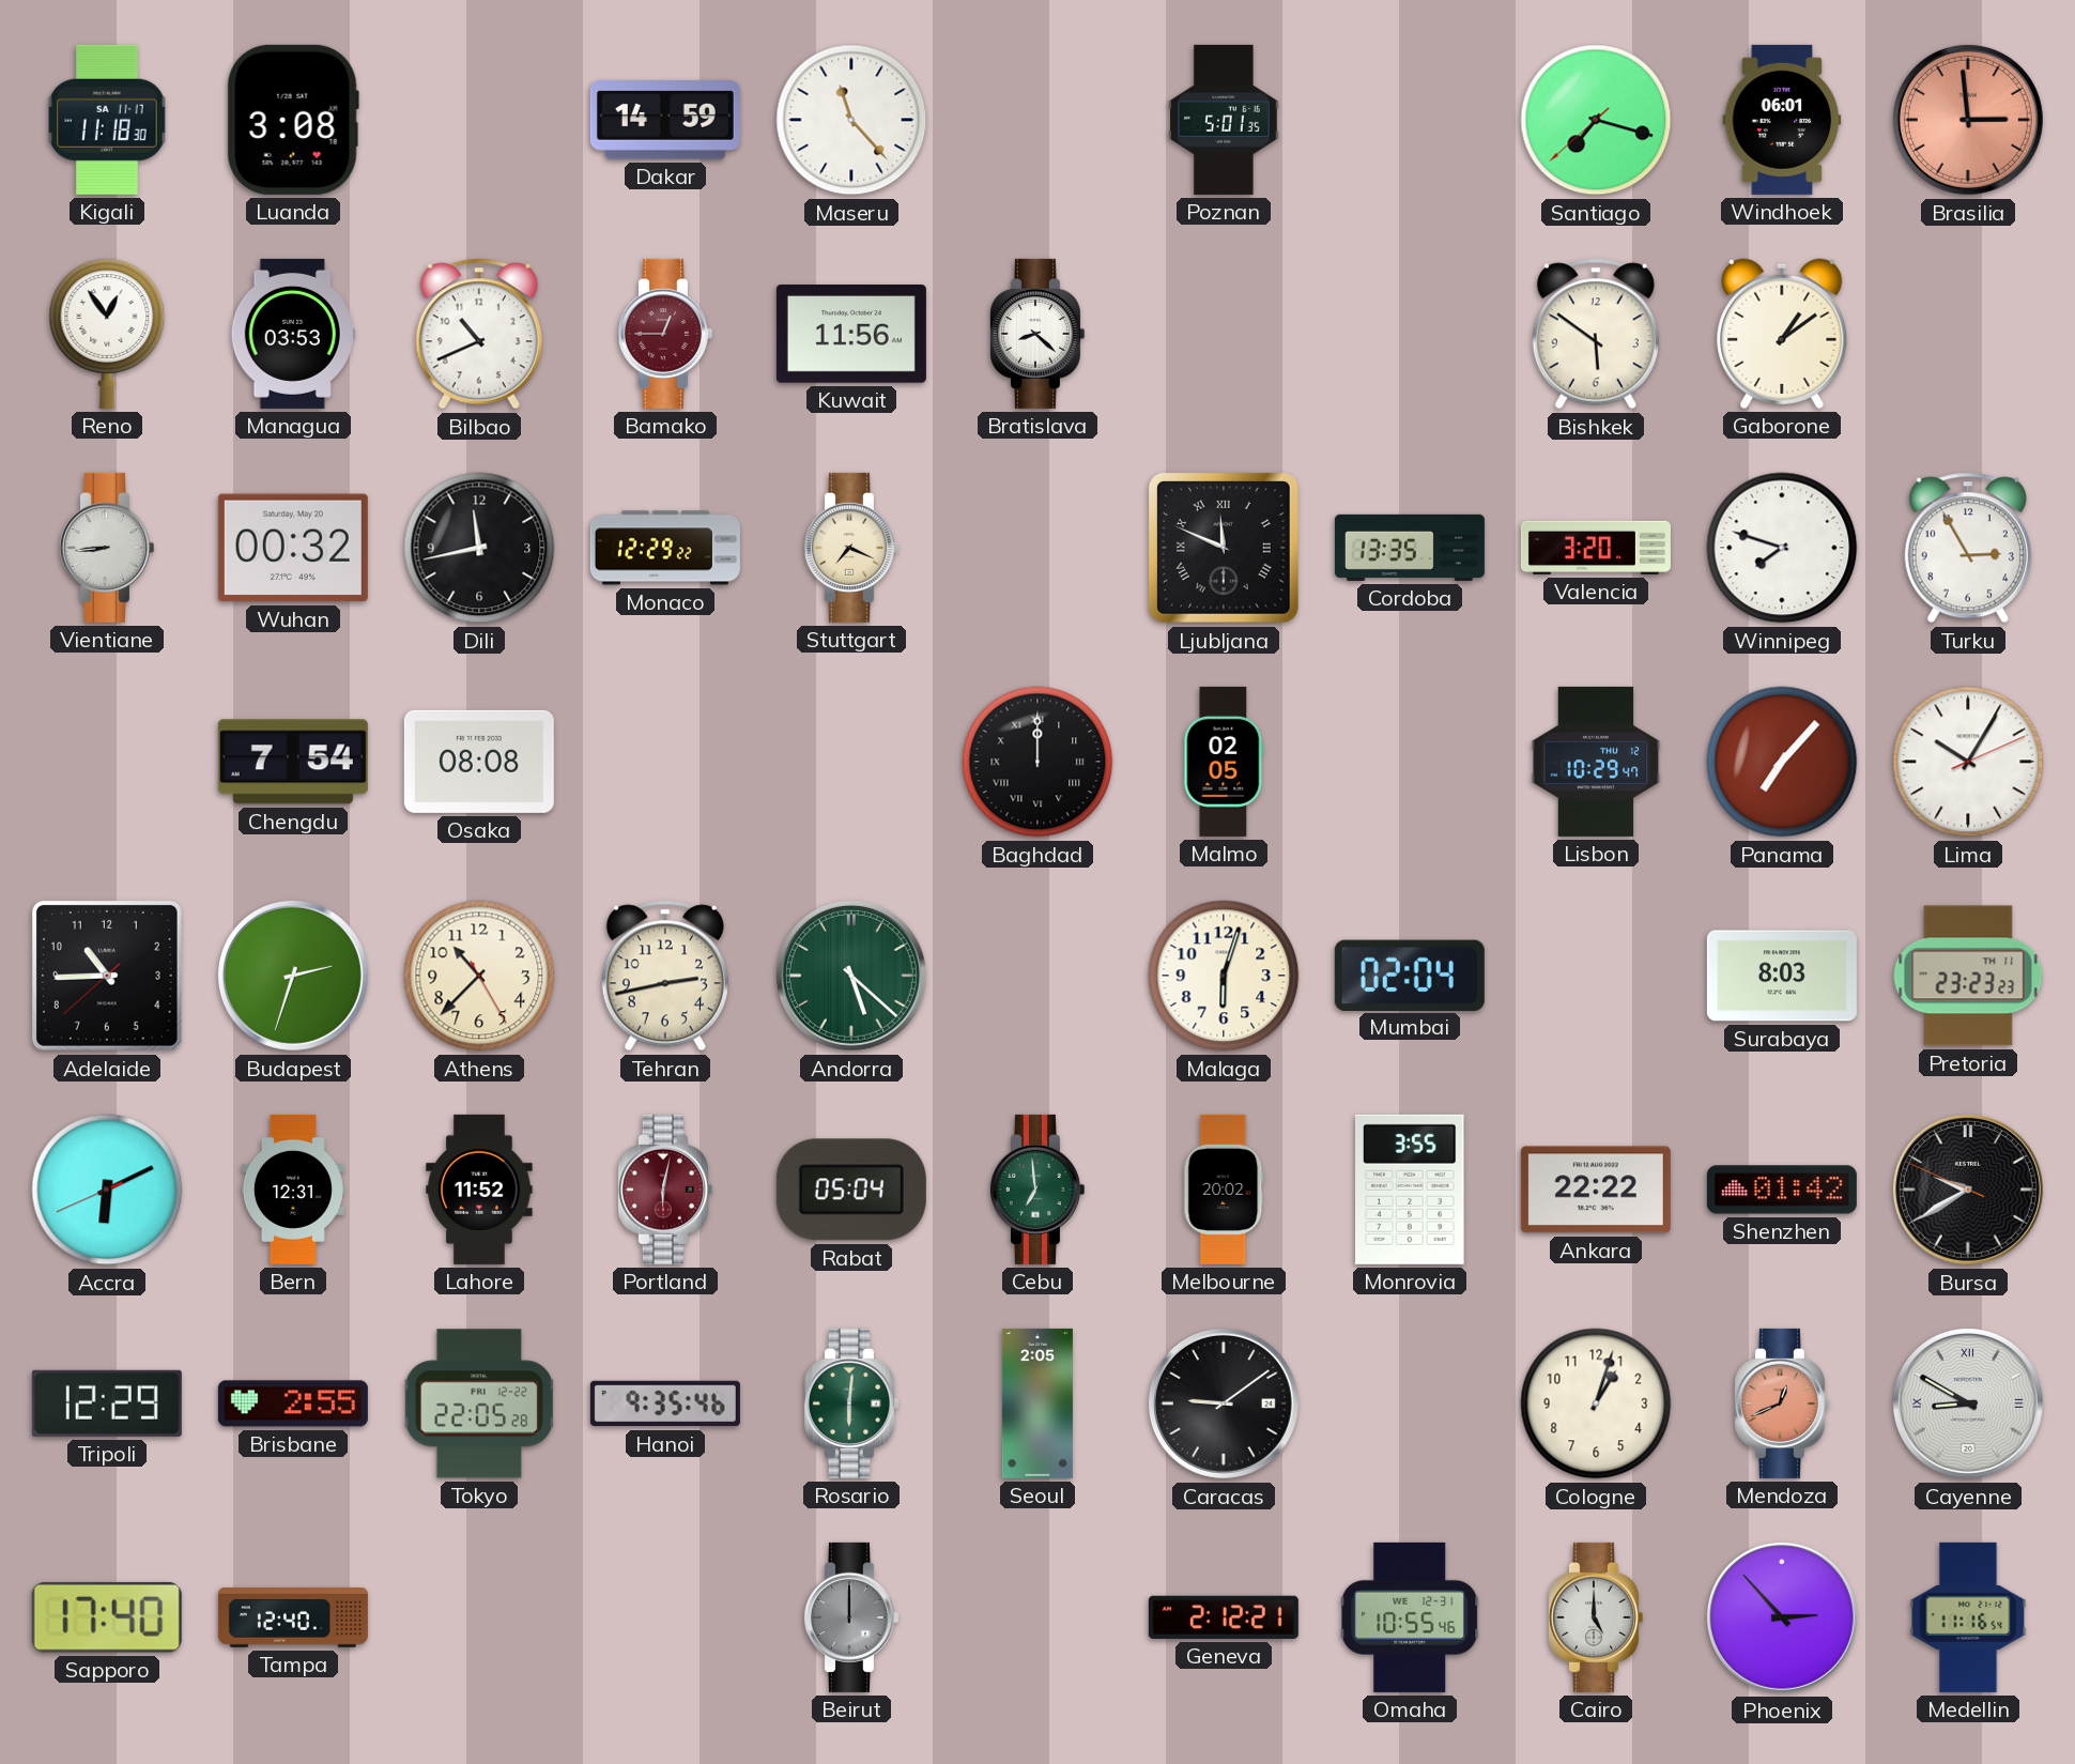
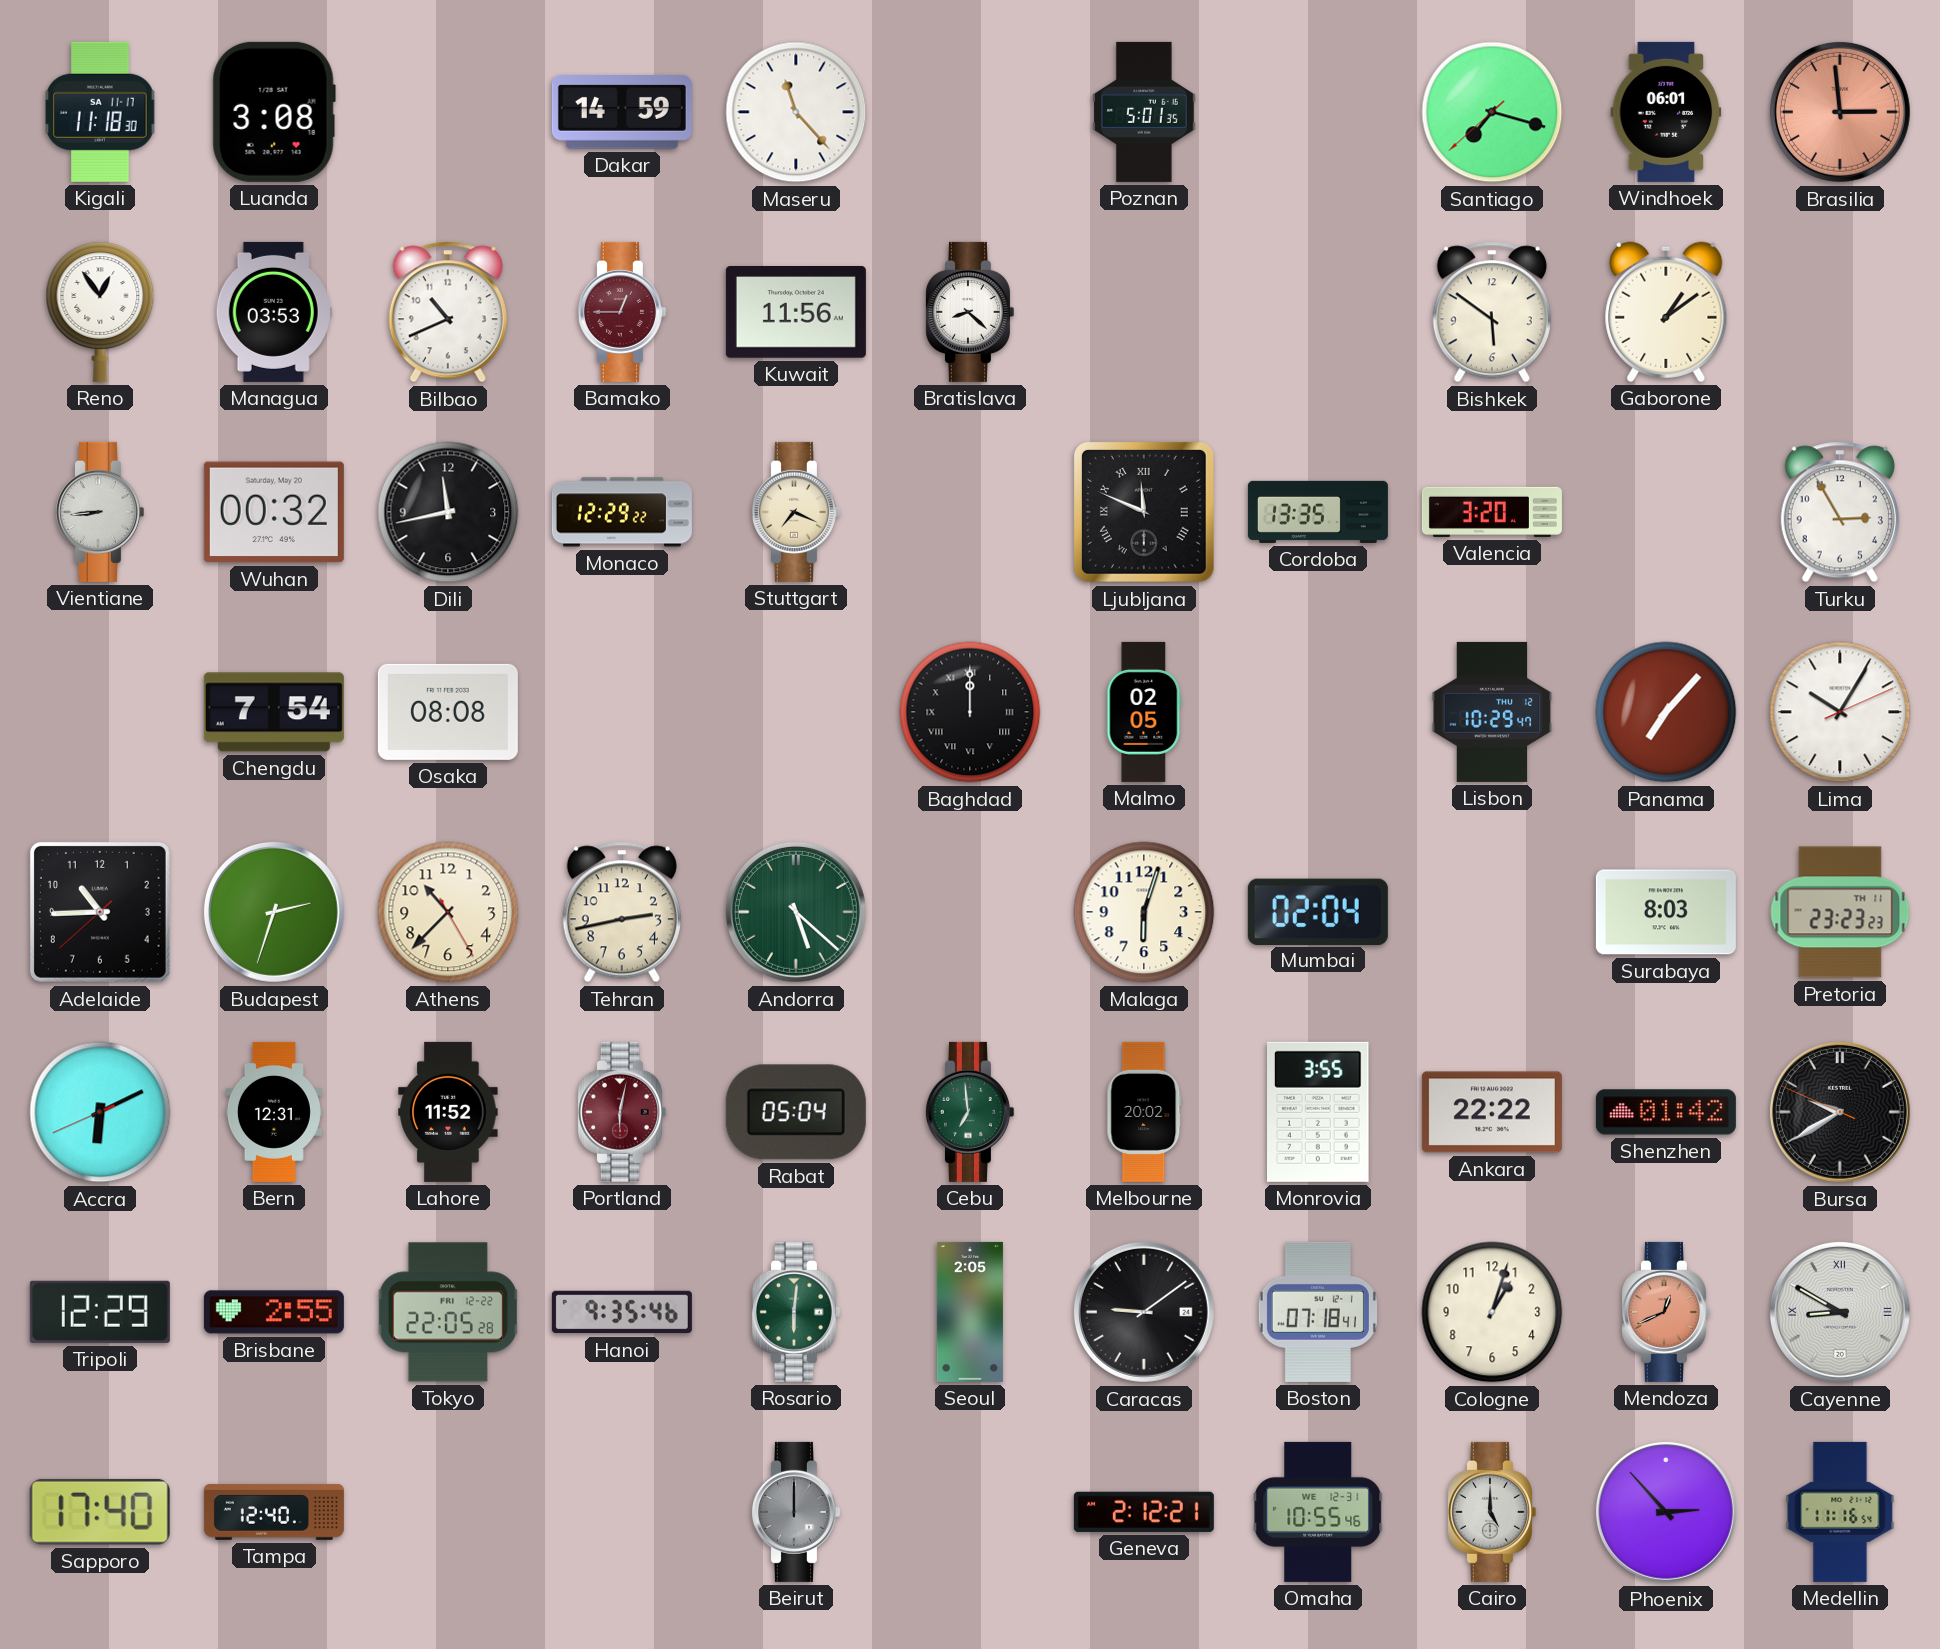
Winnipeg: 7:48 -> none (1782, 548)
Boston: none -> 07:18 (1318, 1312)
